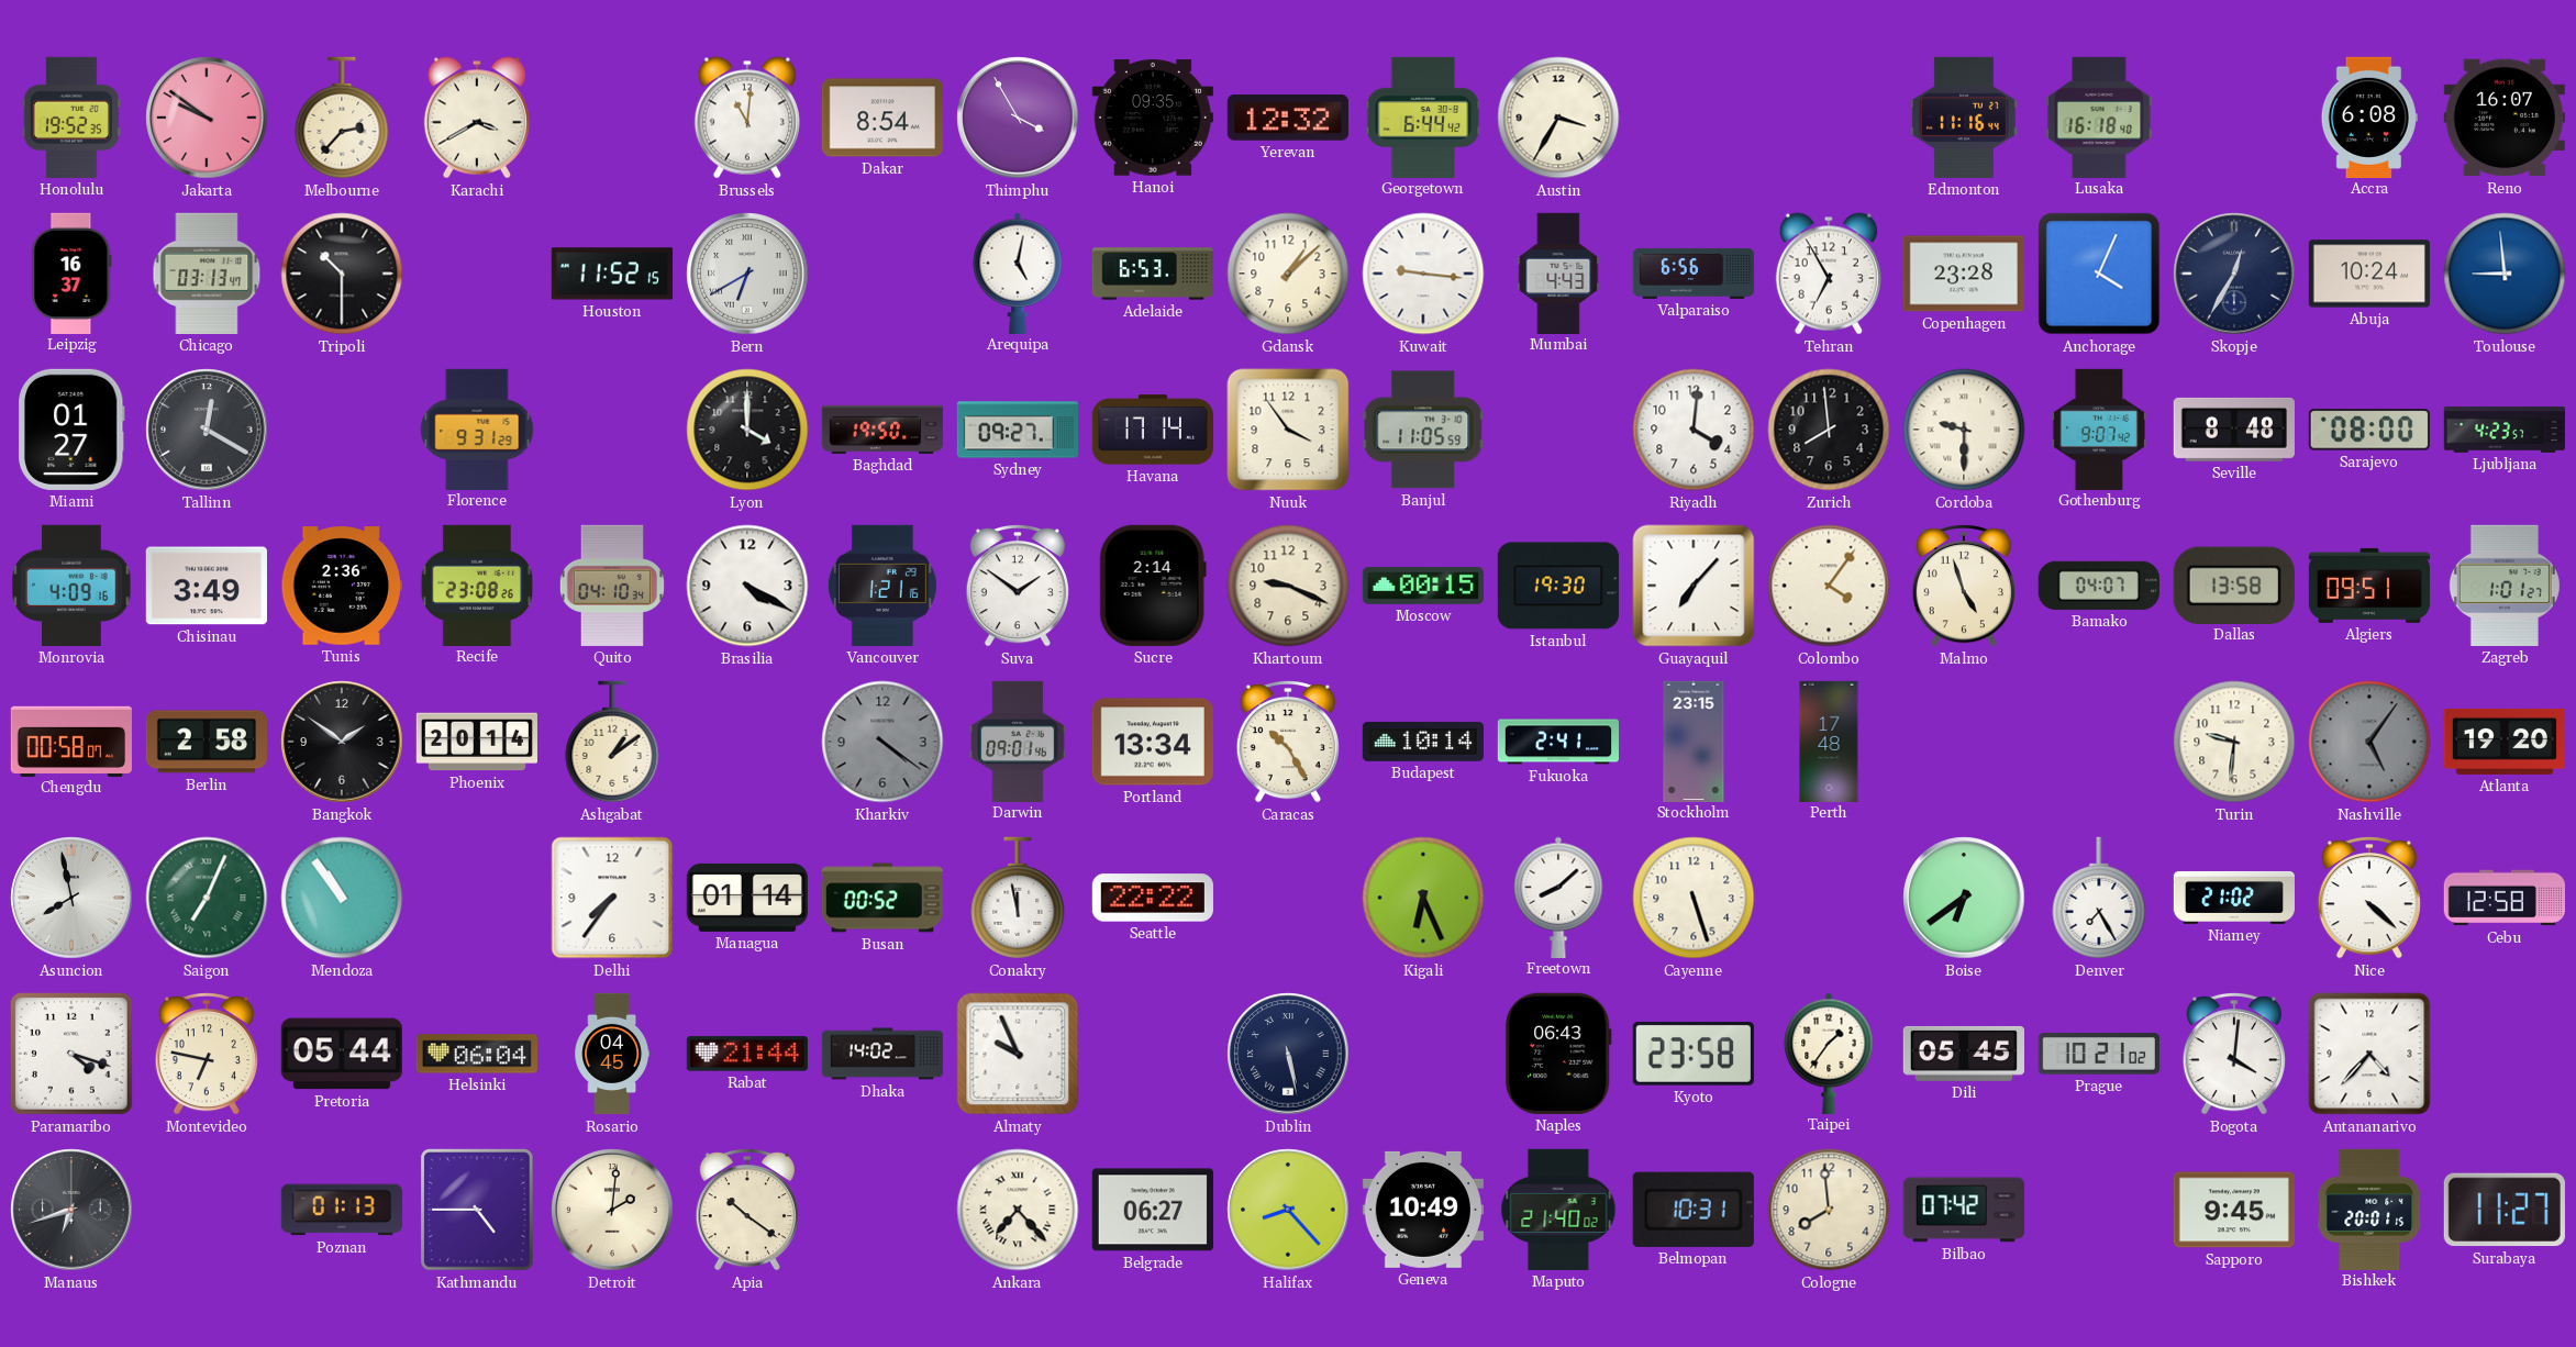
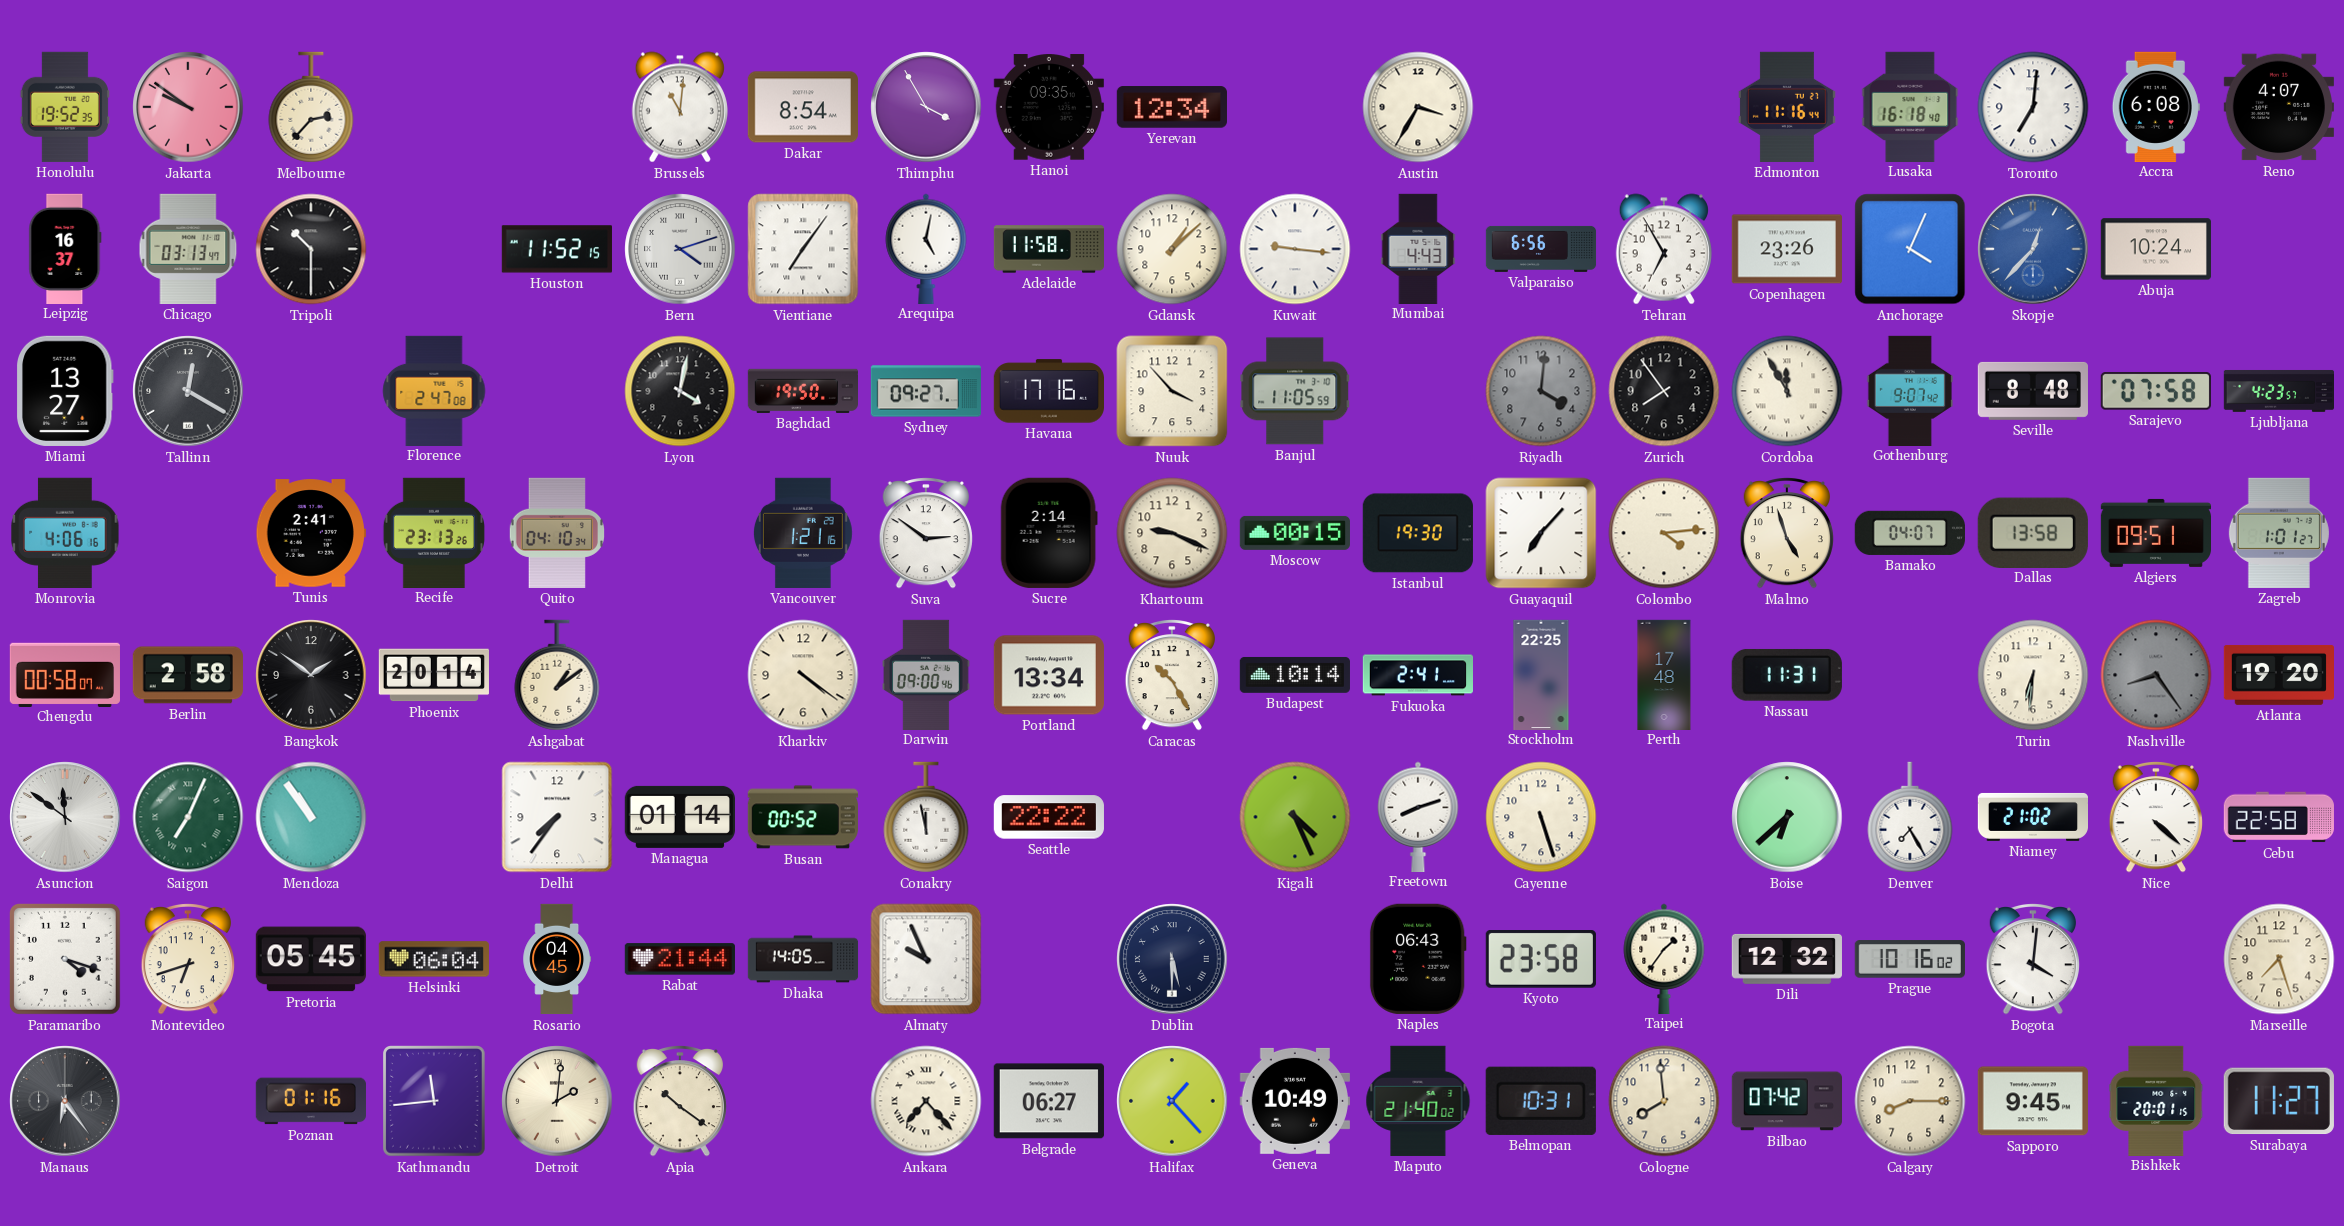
Karachi: 3:40 -> none (477, 118)
Yerevan: 12:32 -> 12:34 (1172, 107)
Georgetown: 6:44 -> none (1423, 116)
Toronto: none -> 7:01 (2033, 107)
Reno: 16:07 -> 4:07 (2279, 107)
Bern: 6:40 -> 4:12 (680, 249)
Vientiane: none -> 7:06 (803, 249)
Adelaide: 6:53 -> 11:58 (1048, 249)
Copenhagen: 23:28 -> 23:26 (1787, 249)
Skopje: 12:35 -> 12:37 (2033, 249)
Skopje dial: navy -> blue (2033, 249)
Toulouse: 8:59 -> none (2505, 274)
Miami: 01:27 -> 13:27 (65, 391)
Florence: 9:31 -> 2:47 (434, 390)
Lyon: 4:00 -> 4:02 (680, 391)
Havana: 17:14 -> 17:16 (1048, 391)
Nuuk: 3:54 -> 3:53 (1172, 391)
Riyadh dial: white -> grey (1541, 391)
Zurich: 7:59 -> 7:54 (1664, 391)
Cordoba: 9:30 -> 11:55 (1787, 391)
Sarajevo: 08:00 -> 07:58 (2156, 391)
Monrovia: 4:09 -> 4:06 (65, 533)
Chisinau: 3:49 -> none (207, 586)
Tunis: 2:36 -> 2:41 (311, 533)
Recife: 23:08 -> 23:13 (434, 532)
Brasilia: 4:20 -> none (747, 586)
Suva: 1:51 -> 2:51 (926, 534)
Colombo: 4:06 -> 4:14 (1664, 533)
Kharkiv dial: grey -> cream (803, 675)
Darwin: 09:01 -> 09:00 (927, 674)
Stockholm: 23:15 -> 22:25 (1541, 674)
Nassau: none -> 11:31 (1787, 675)
Turin: 9:31 -> 6:31 (2033, 675)
Nashville: 5:06 -> 8:24 (2156, 675)
Asuncion: 7:58 -> 11:51 (65, 817)
Kigali: 6:26 -> 4:26 (1295, 817)
Freetown: 8:08 -> 8:12 (1418, 816)
Boise: 6:39 -> 6:38 (1787, 817)
Cebu: 12:58 -> 22:58 (2279, 817)
Montevideo: 6:47 -> 6:42 (188, 960)
Pretoria: 05:44 -> 05:45 (311, 959)
Dhaka: 14:02 -> 14:05 (803, 959)
Dublin: 5:28 -> 5:30 (1172, 959)
Dili: 05:45 -> 12:32 (1787, 959)
Prague: 10:21 -> 10:16 (1910, 959)
Antananarivo: 4:37 -> none (2369, 1054)
Marseille: none -> 7:27 (2279, 959)
Manaus: 6:42 -> 6:24 (65, 1101)
Poznan: 01:13 -> 01:16 (311, 1101)
Kathmandu: 4:45 -> 11:44 (435, 1102)
Halifax: 8:23 -> 1:23 (1172, 1101)
Calgary: none -> 8:15 (1910, 1101)
